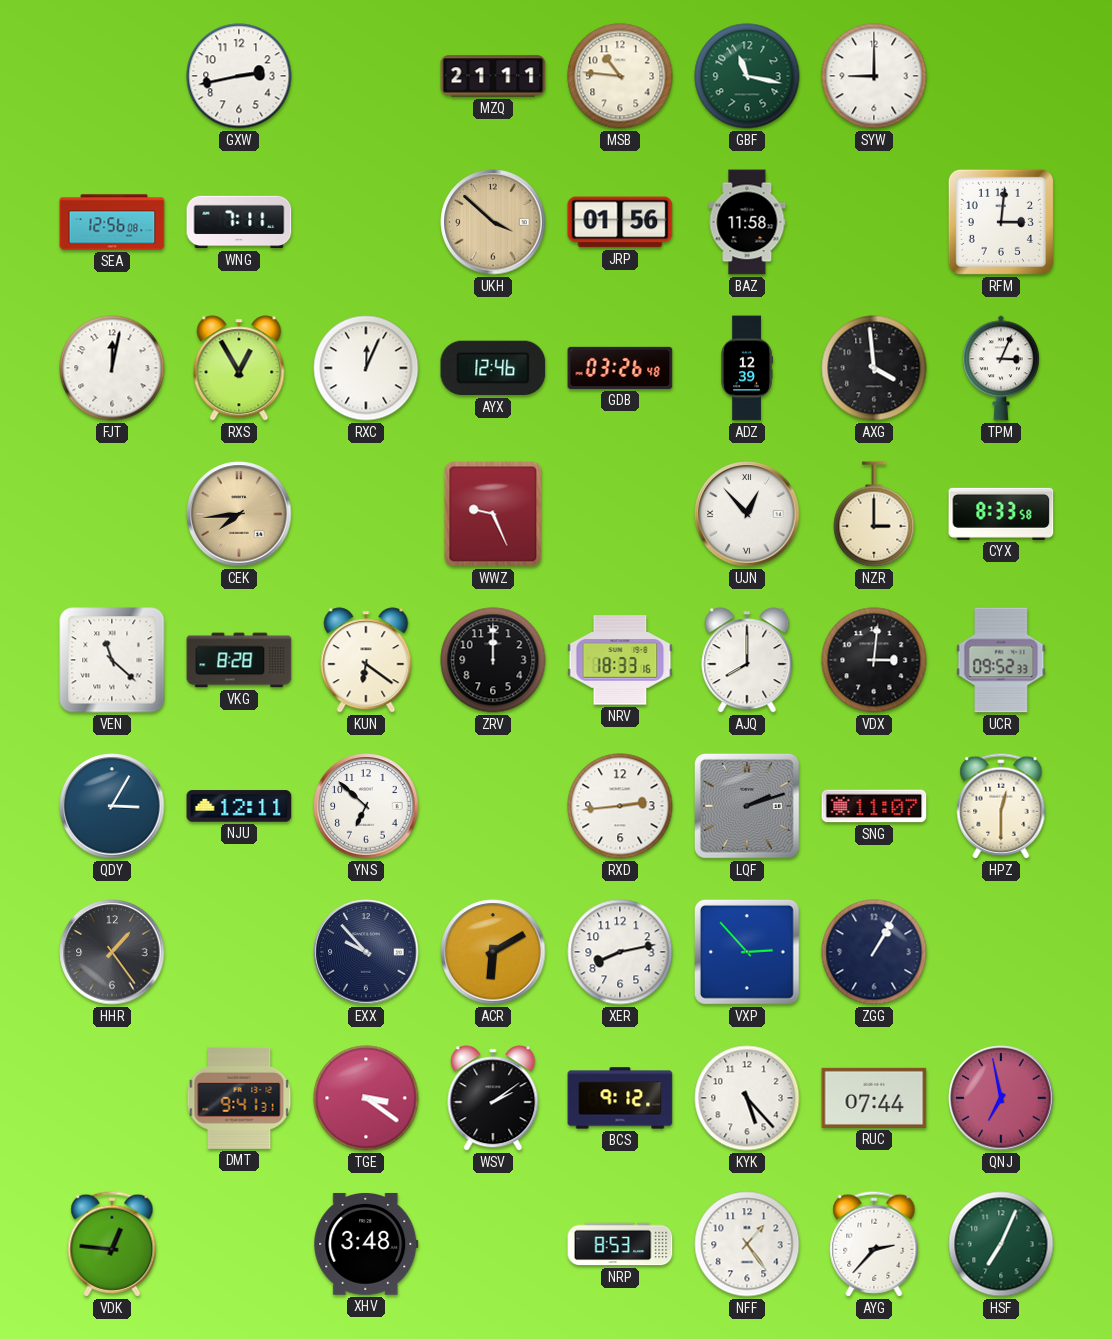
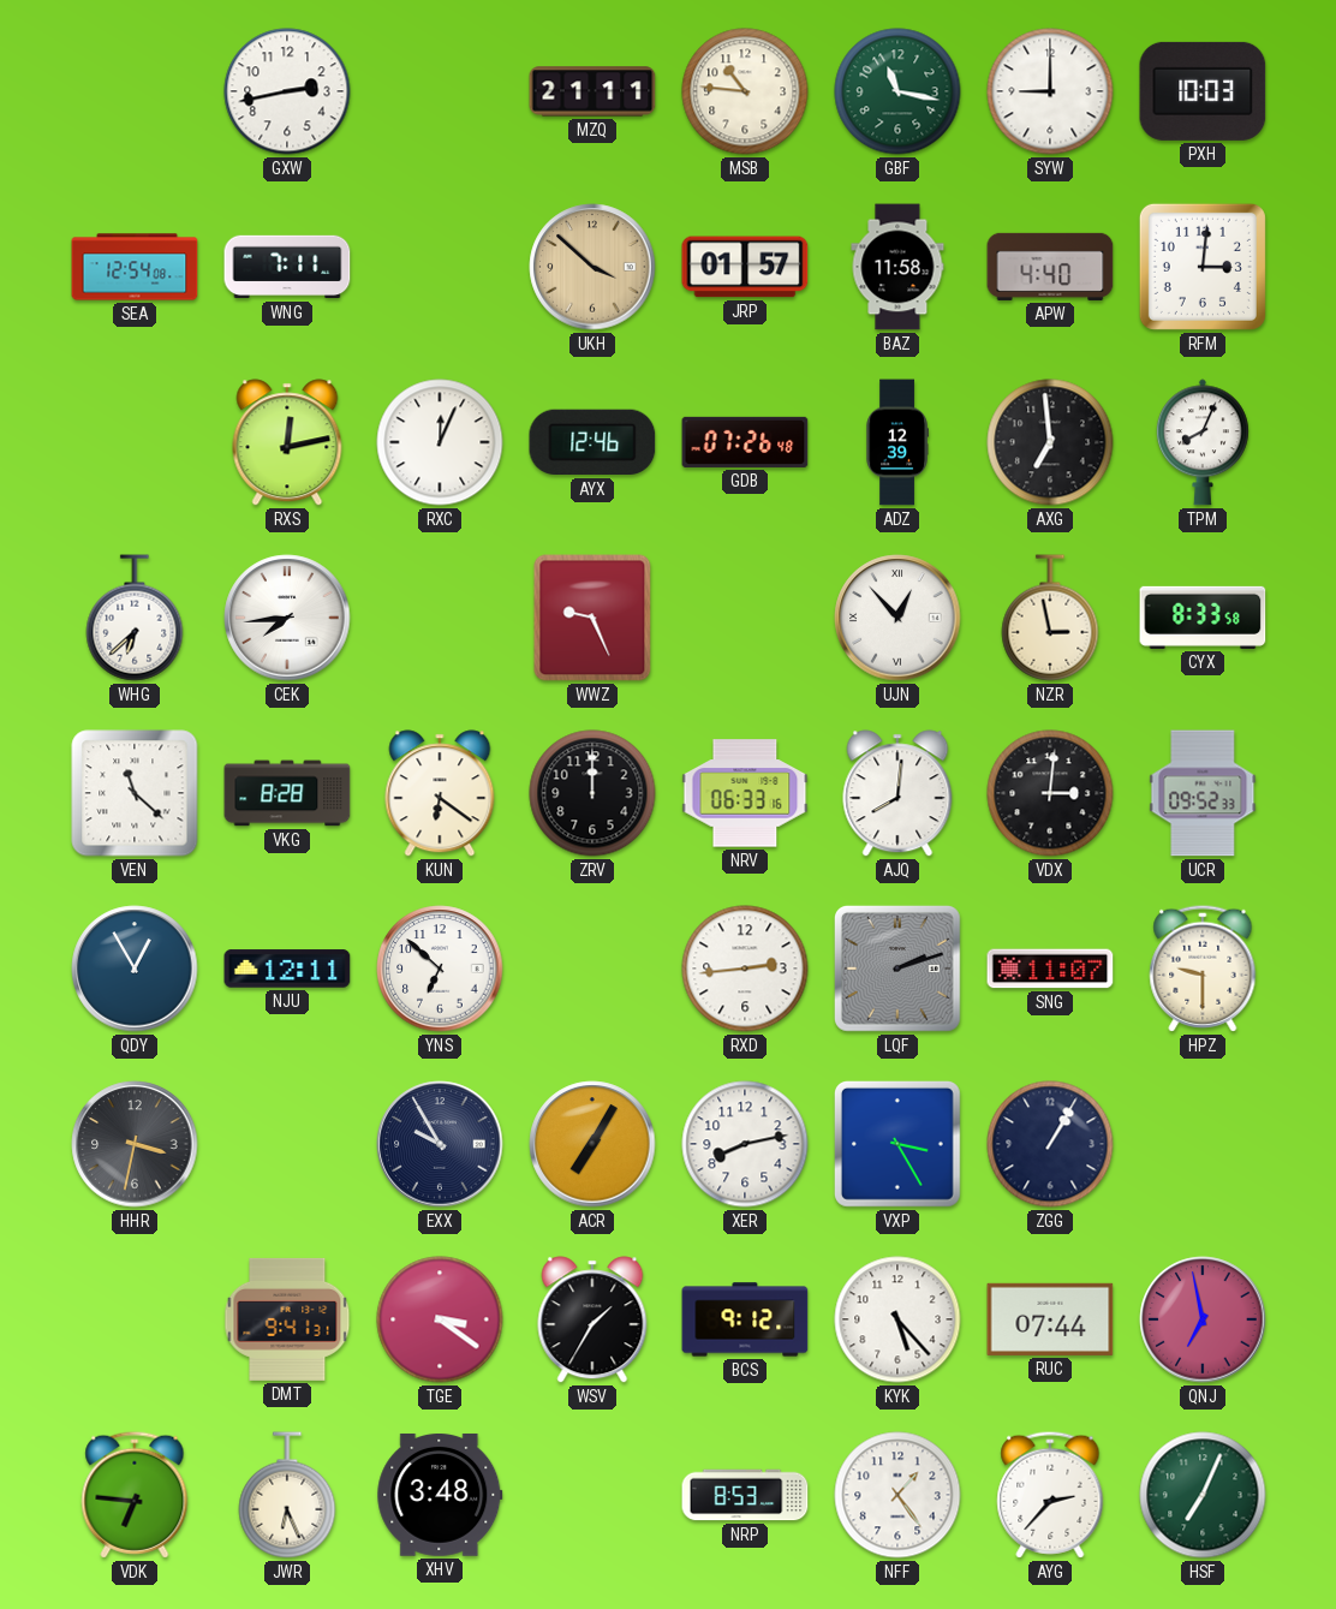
PXH: none -> 10:03 (1203, 91)
SEA: 12:56 -> 12:54 (135, 267)
JRP: 01:56 -> 01:57 (745, 267)
APW: none -> 4:40 (1050, 267)
FJT: 12:02 -> none (112, 368)
RXS: 12:55 -> 12:13 (287, 442)
GDB: 03:26 -> 07:26 (745, 442)
AXG: 3:59 -> 6:59 (1050, 442)
TPM: 3:04 -> 8:04 (1203, 442)
WHG: none -> 6:38 (135, 618)
CEK dial: champagne -> white (287, 618)
NZR: 3:00 -> 2:58 (1050, 618)
NRV: 18:33 -> 06:33 (745, 793)
AJQ: 8:00 -> 8:01 (897, 793)
QDY: 3:05 -> 12:55 (135, 969)
HPZ: 12:30 -> 9:30 (1203, 969)
HHR: 1:24 -> 3:32 (135, 1144)
EXX: 9:53 -> 9:55 (440, 1144)
ACR: 6:10 -> 7:05 (592, 1144)
VXP: 2:53 -> 3:25 (897, 1144)
WSV: 2:09 -> 1:35 (592, 1319)
VDK: 12:46 -> 6:46 (135, 1495)
JWR: none -> 6:26 (287, 1495)
